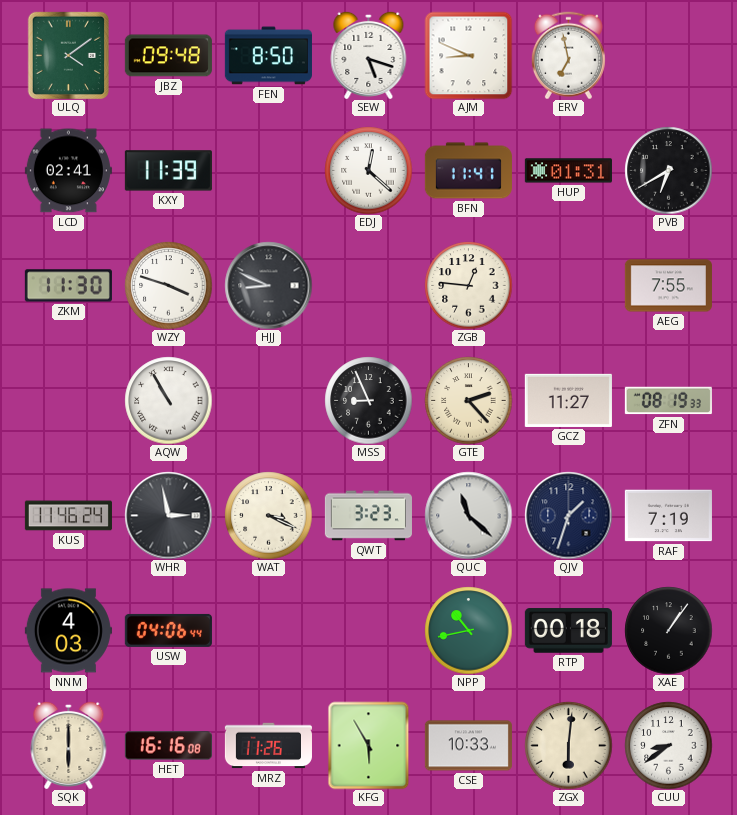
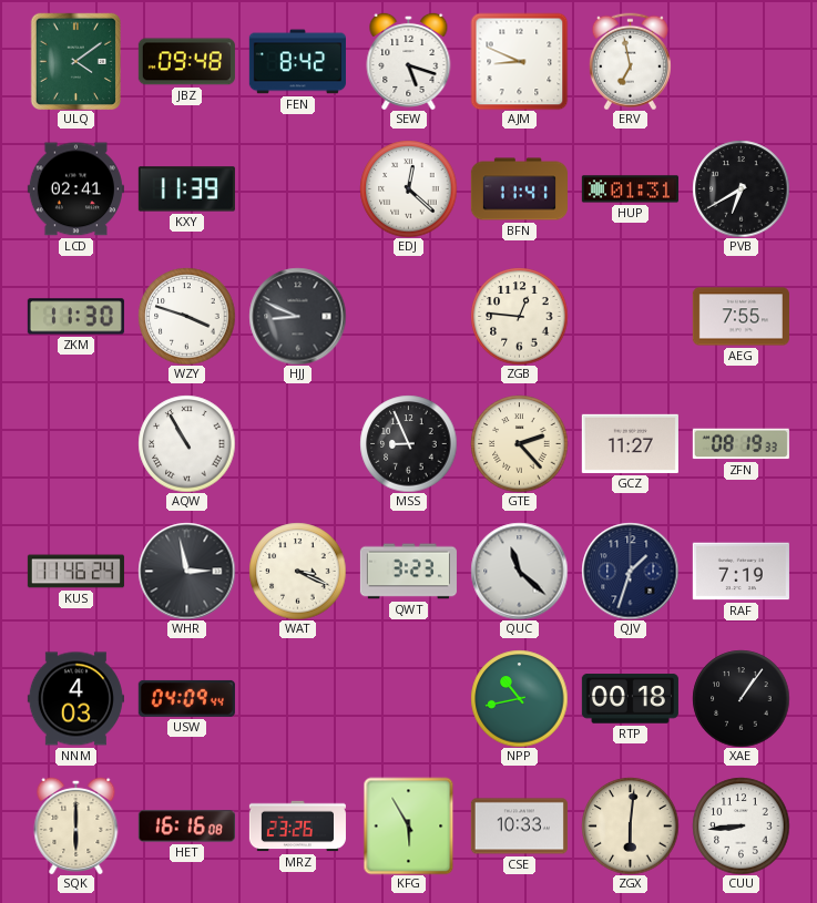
FEN: 8:50 -> 8:42 (297, 62)
USW: 04:06 -> 04:09 (186, 698)
MRZ: 11:26 -> 23:26 (297, 827)
CUU: 8:39 -> 8:44 (741, 825)
